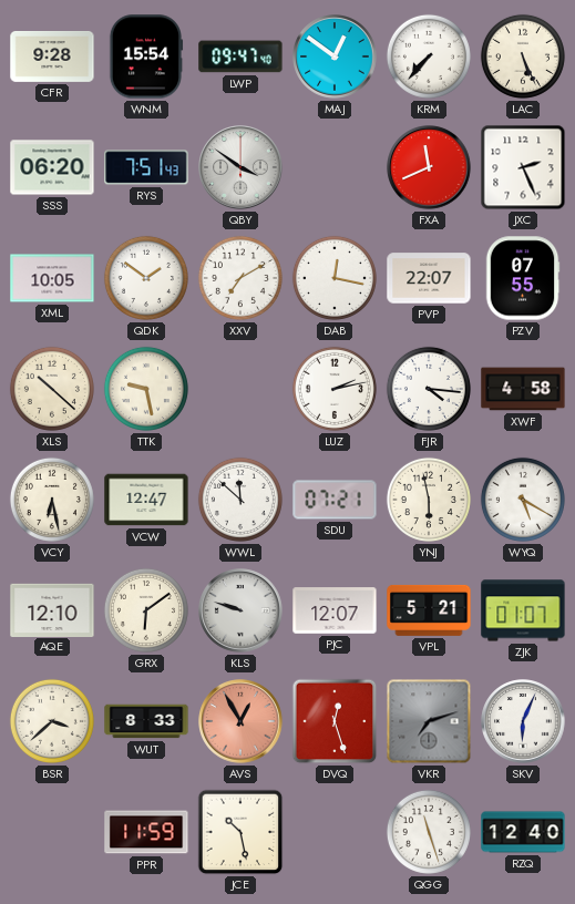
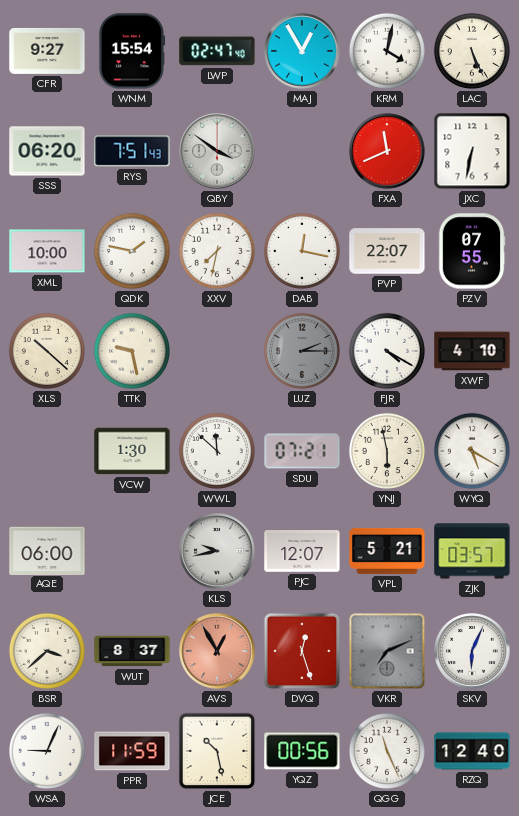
CFR: 9:28 -> 9:27 (47, 51)
LWP: 09:47 -> 02:47 (217, 51)
MAJ: 12:51 -> 12:55 (302, 51)
KRM: 7:37 -> 4:02 (387, 51)
JXC: 2:26 -> 6:32 (472, 151)
XML: 10:05 -> 10:00 (47, 251)
QDK: 1:51 -> 1:47 (132, 251)
XXV: 7:10 -> 7:32 (217, 251)
LUZ: 2:13 -> 2:15 (302, 351)
LUZ dial: white -> grey (302, 351)
FJR: 4:16 -> 4:20 (387, 351)
XWF: 4:58 -> 4:10 (472, 351)
VCY: 6:28 -> none (52, 500)
VCW: 12:47 -> 1:30 (132, 451)
AQE: 12:10 -> 06:00 (47, 550)
GRX: 6:09 -> none (146, 610)
KLS: 9:48 -> 9:43 (217, 551)
ZJK: 01:07 -> 03:57 (472, 551)
WUT: 8:33 -> 8:37 (132, 651)
VKR: 7:12 -> 7:11 (387, 651)
WSA: none -> 9:04 (47, 751)
YQZ: none -> 00:56 (302, 751)
QGG: 11:27 -> 11:26 (387, 751)
